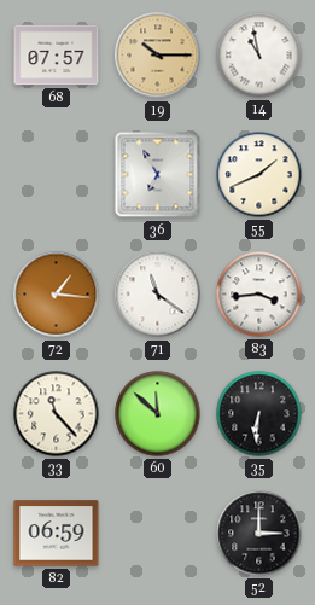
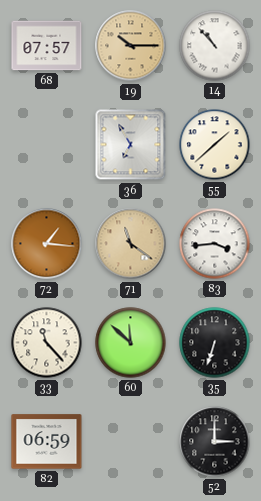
14: 10:58 -> 10:53 (215, 46)
55: 1:41 -> 1:38 (215, 145)
71 dial: white -> champagne (131, 244)
35: 6:31 -> 6:33 (215, 343)
